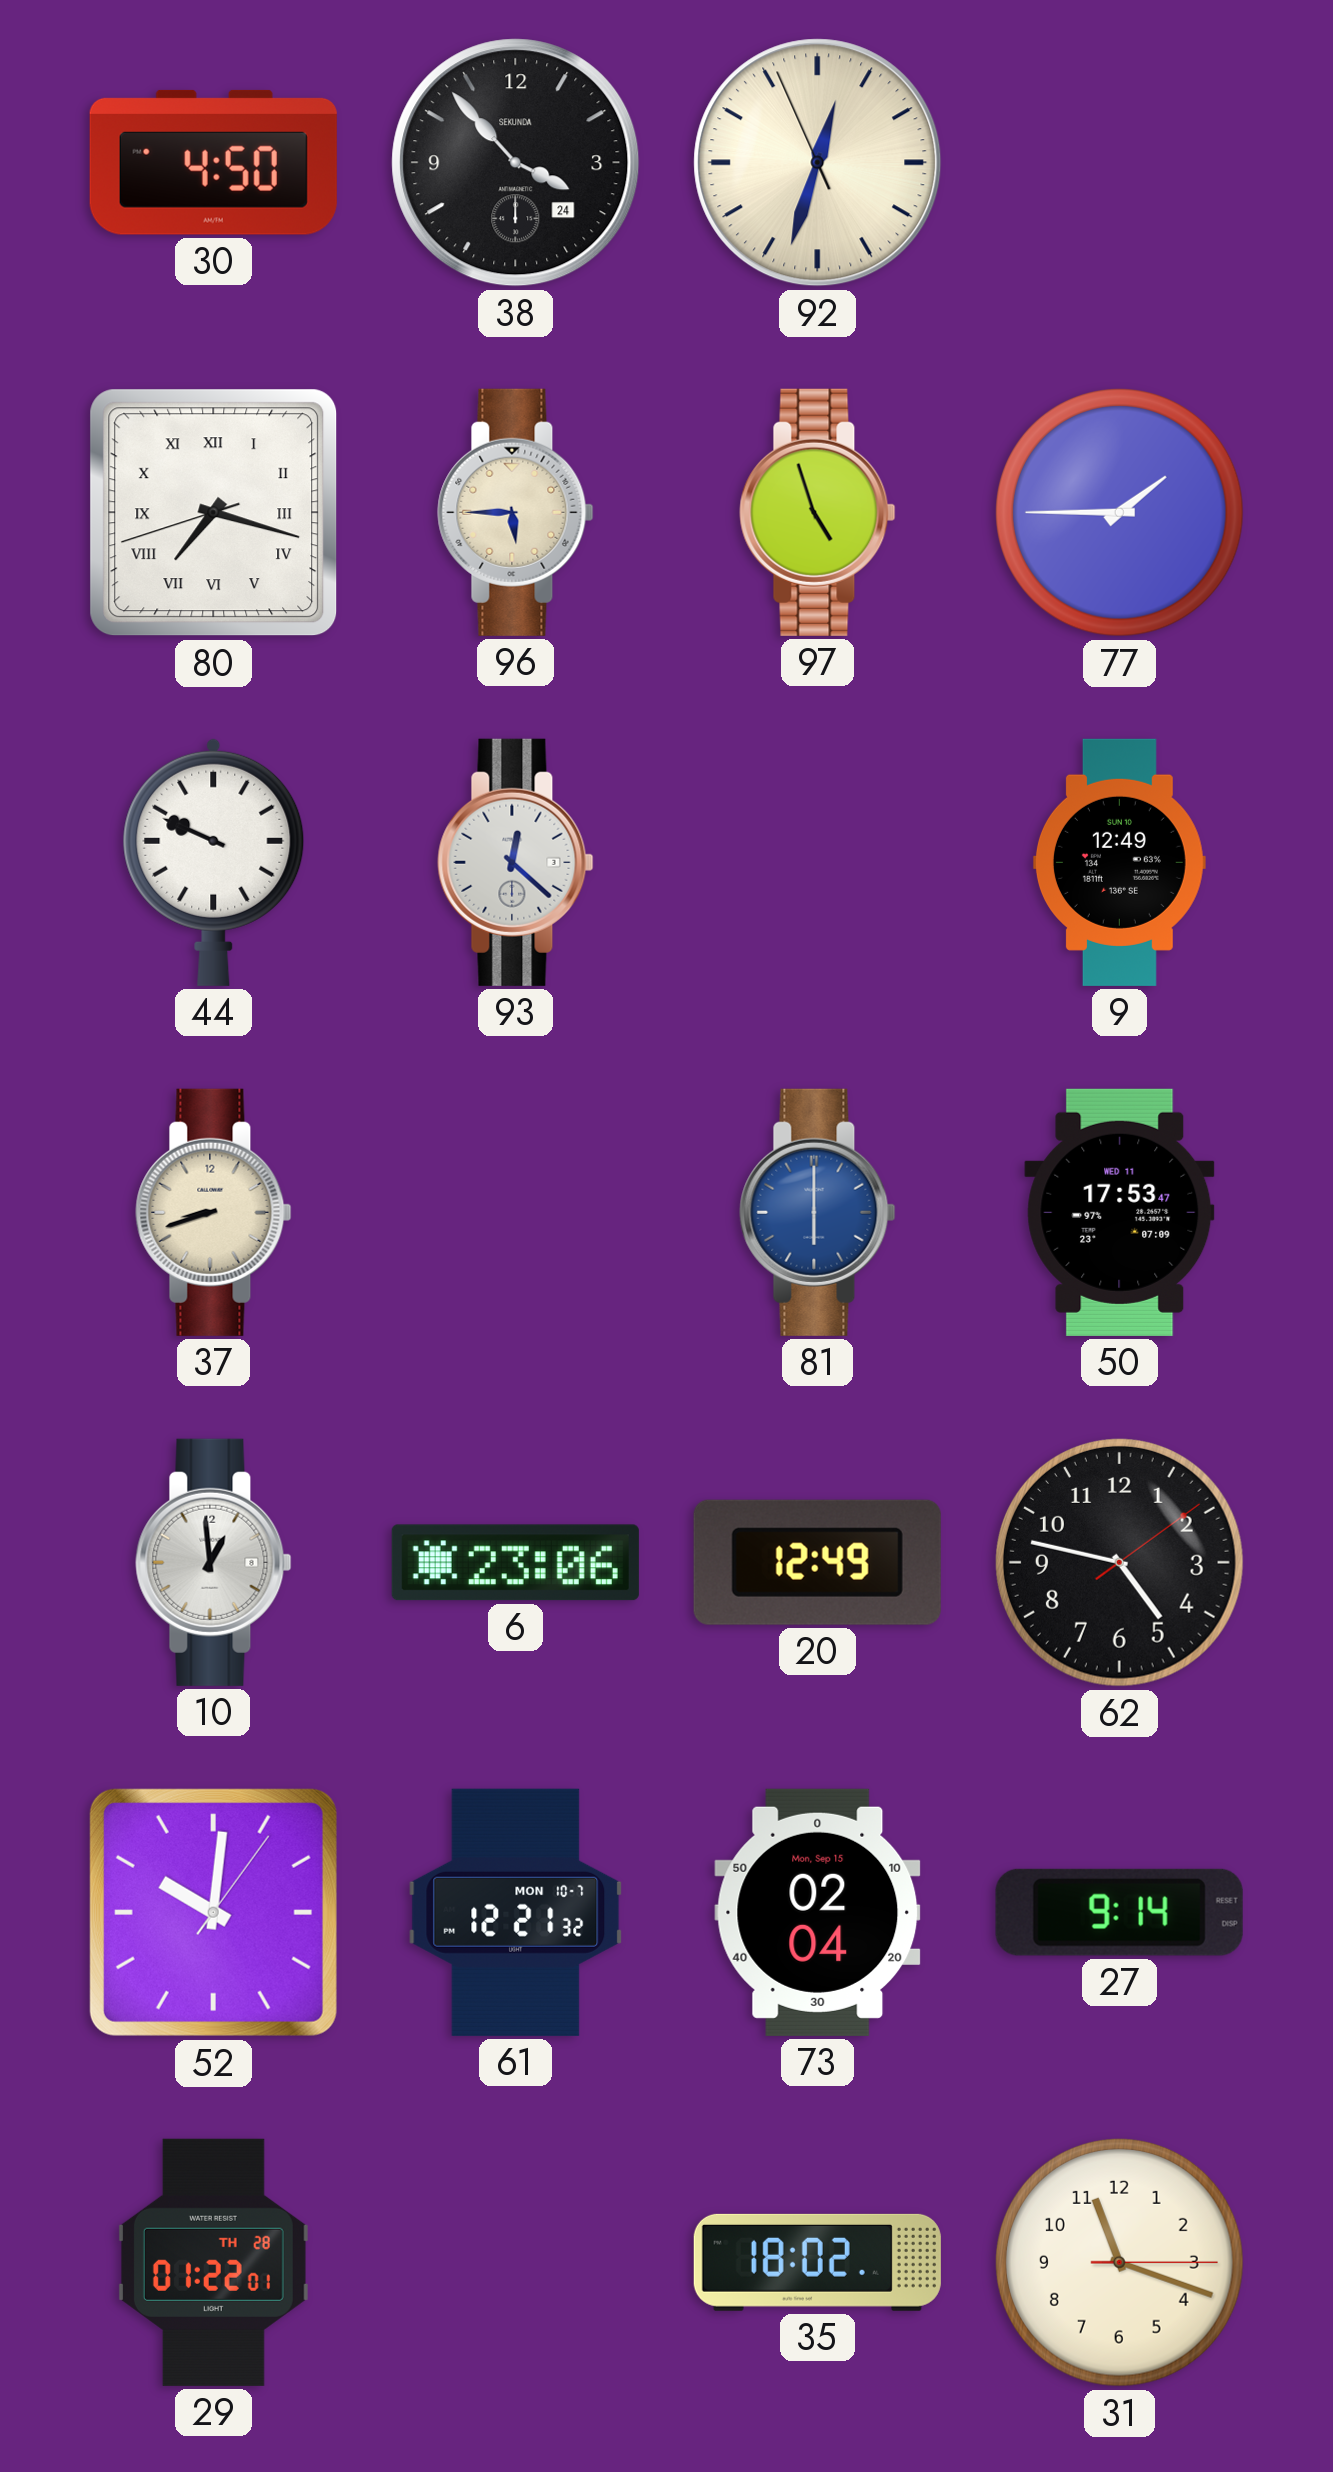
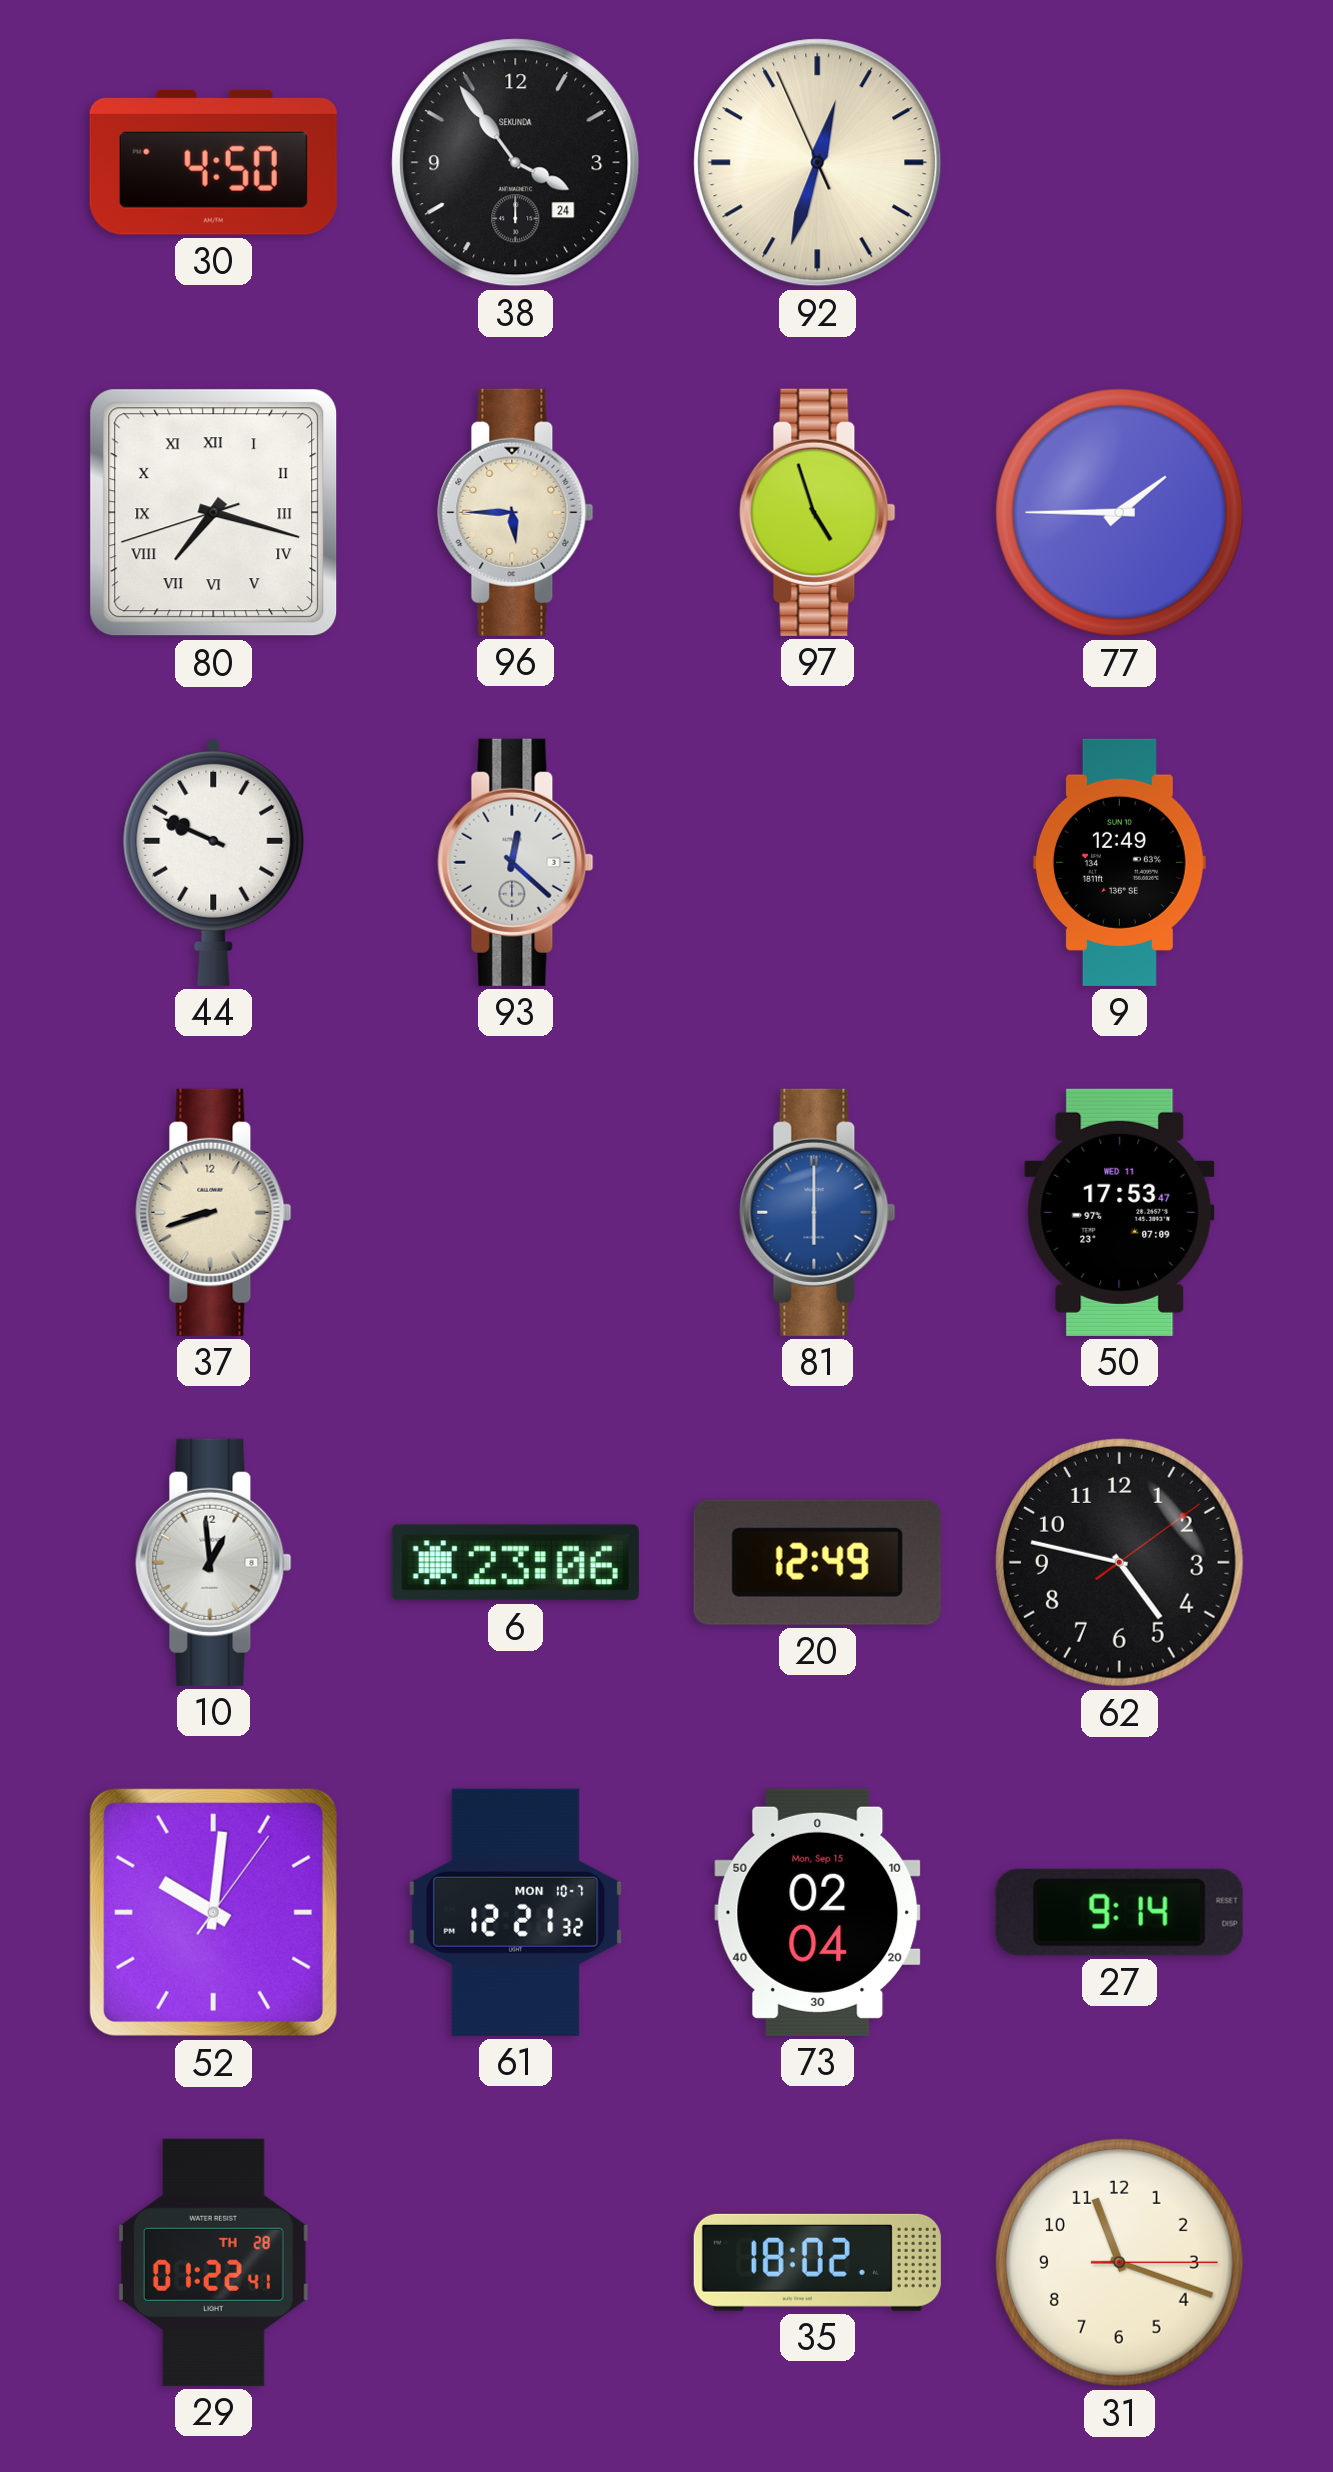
38: 3:53 -> 3:54 (516, 163)
29: 01:22:01 -> 01:22:41 (213, 2262)
